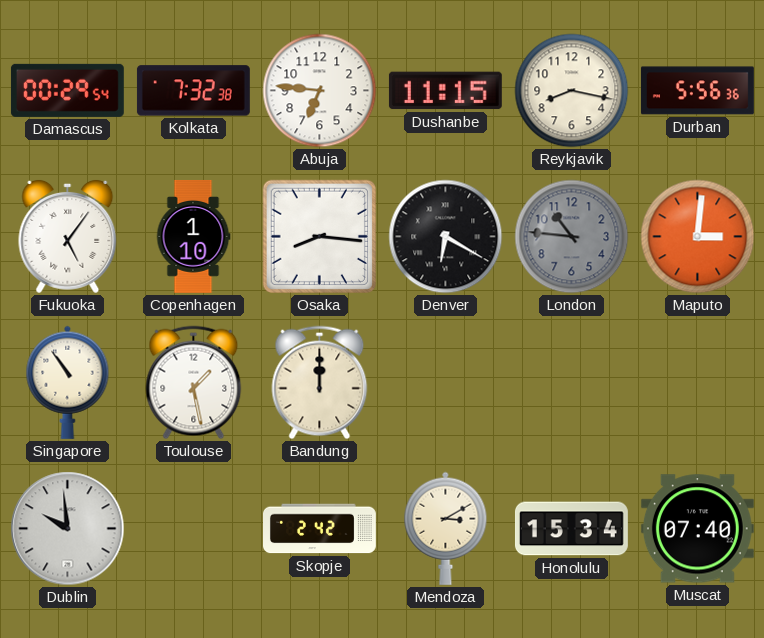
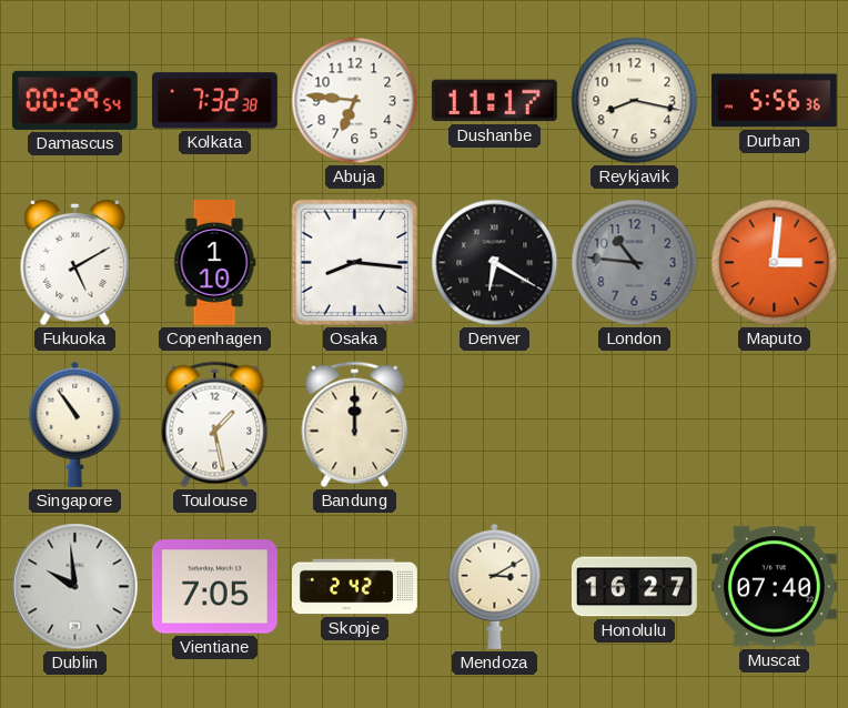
Dushanbe: 11:15 -> 11:17 (494, 101)
Fukuoka: 5:06 -> 5:10 (75, 262)
Vientiane: none -> 7:05 (214, 587)
Honolulu: 15:34 -> 16:27 (634, 587)
